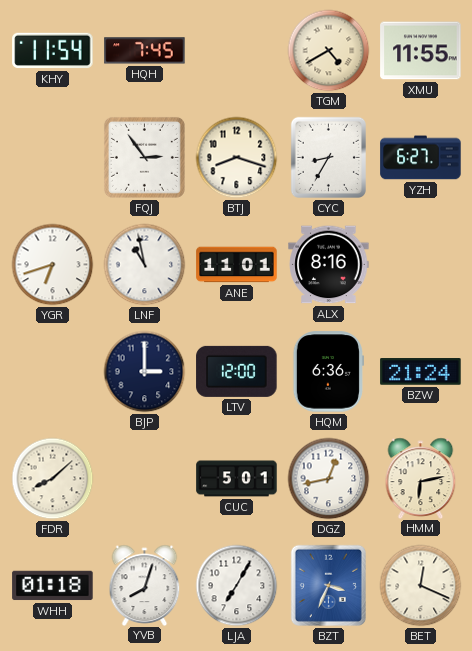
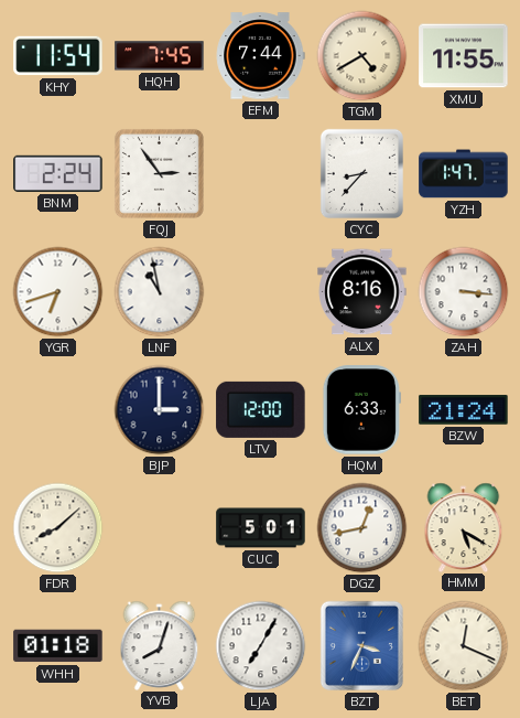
EFM: none -> 7:44 (260, 56)
BNM: none -> 2:24 (58, 173)
BTJ: 8:18 -> none (237, 158)
CYC: 8:35 -> 8:37 (361, 173)
YZH: 6:27 -> 1:47 (464, 174)
ANE: 11:01 -> none (237, 265)
ZAH: none -> 3:16 (464, 292)
HQM: 6:36 -> 6:33 (361, 410)
HMM: 6:13 -> 5:20 (464, 527)
